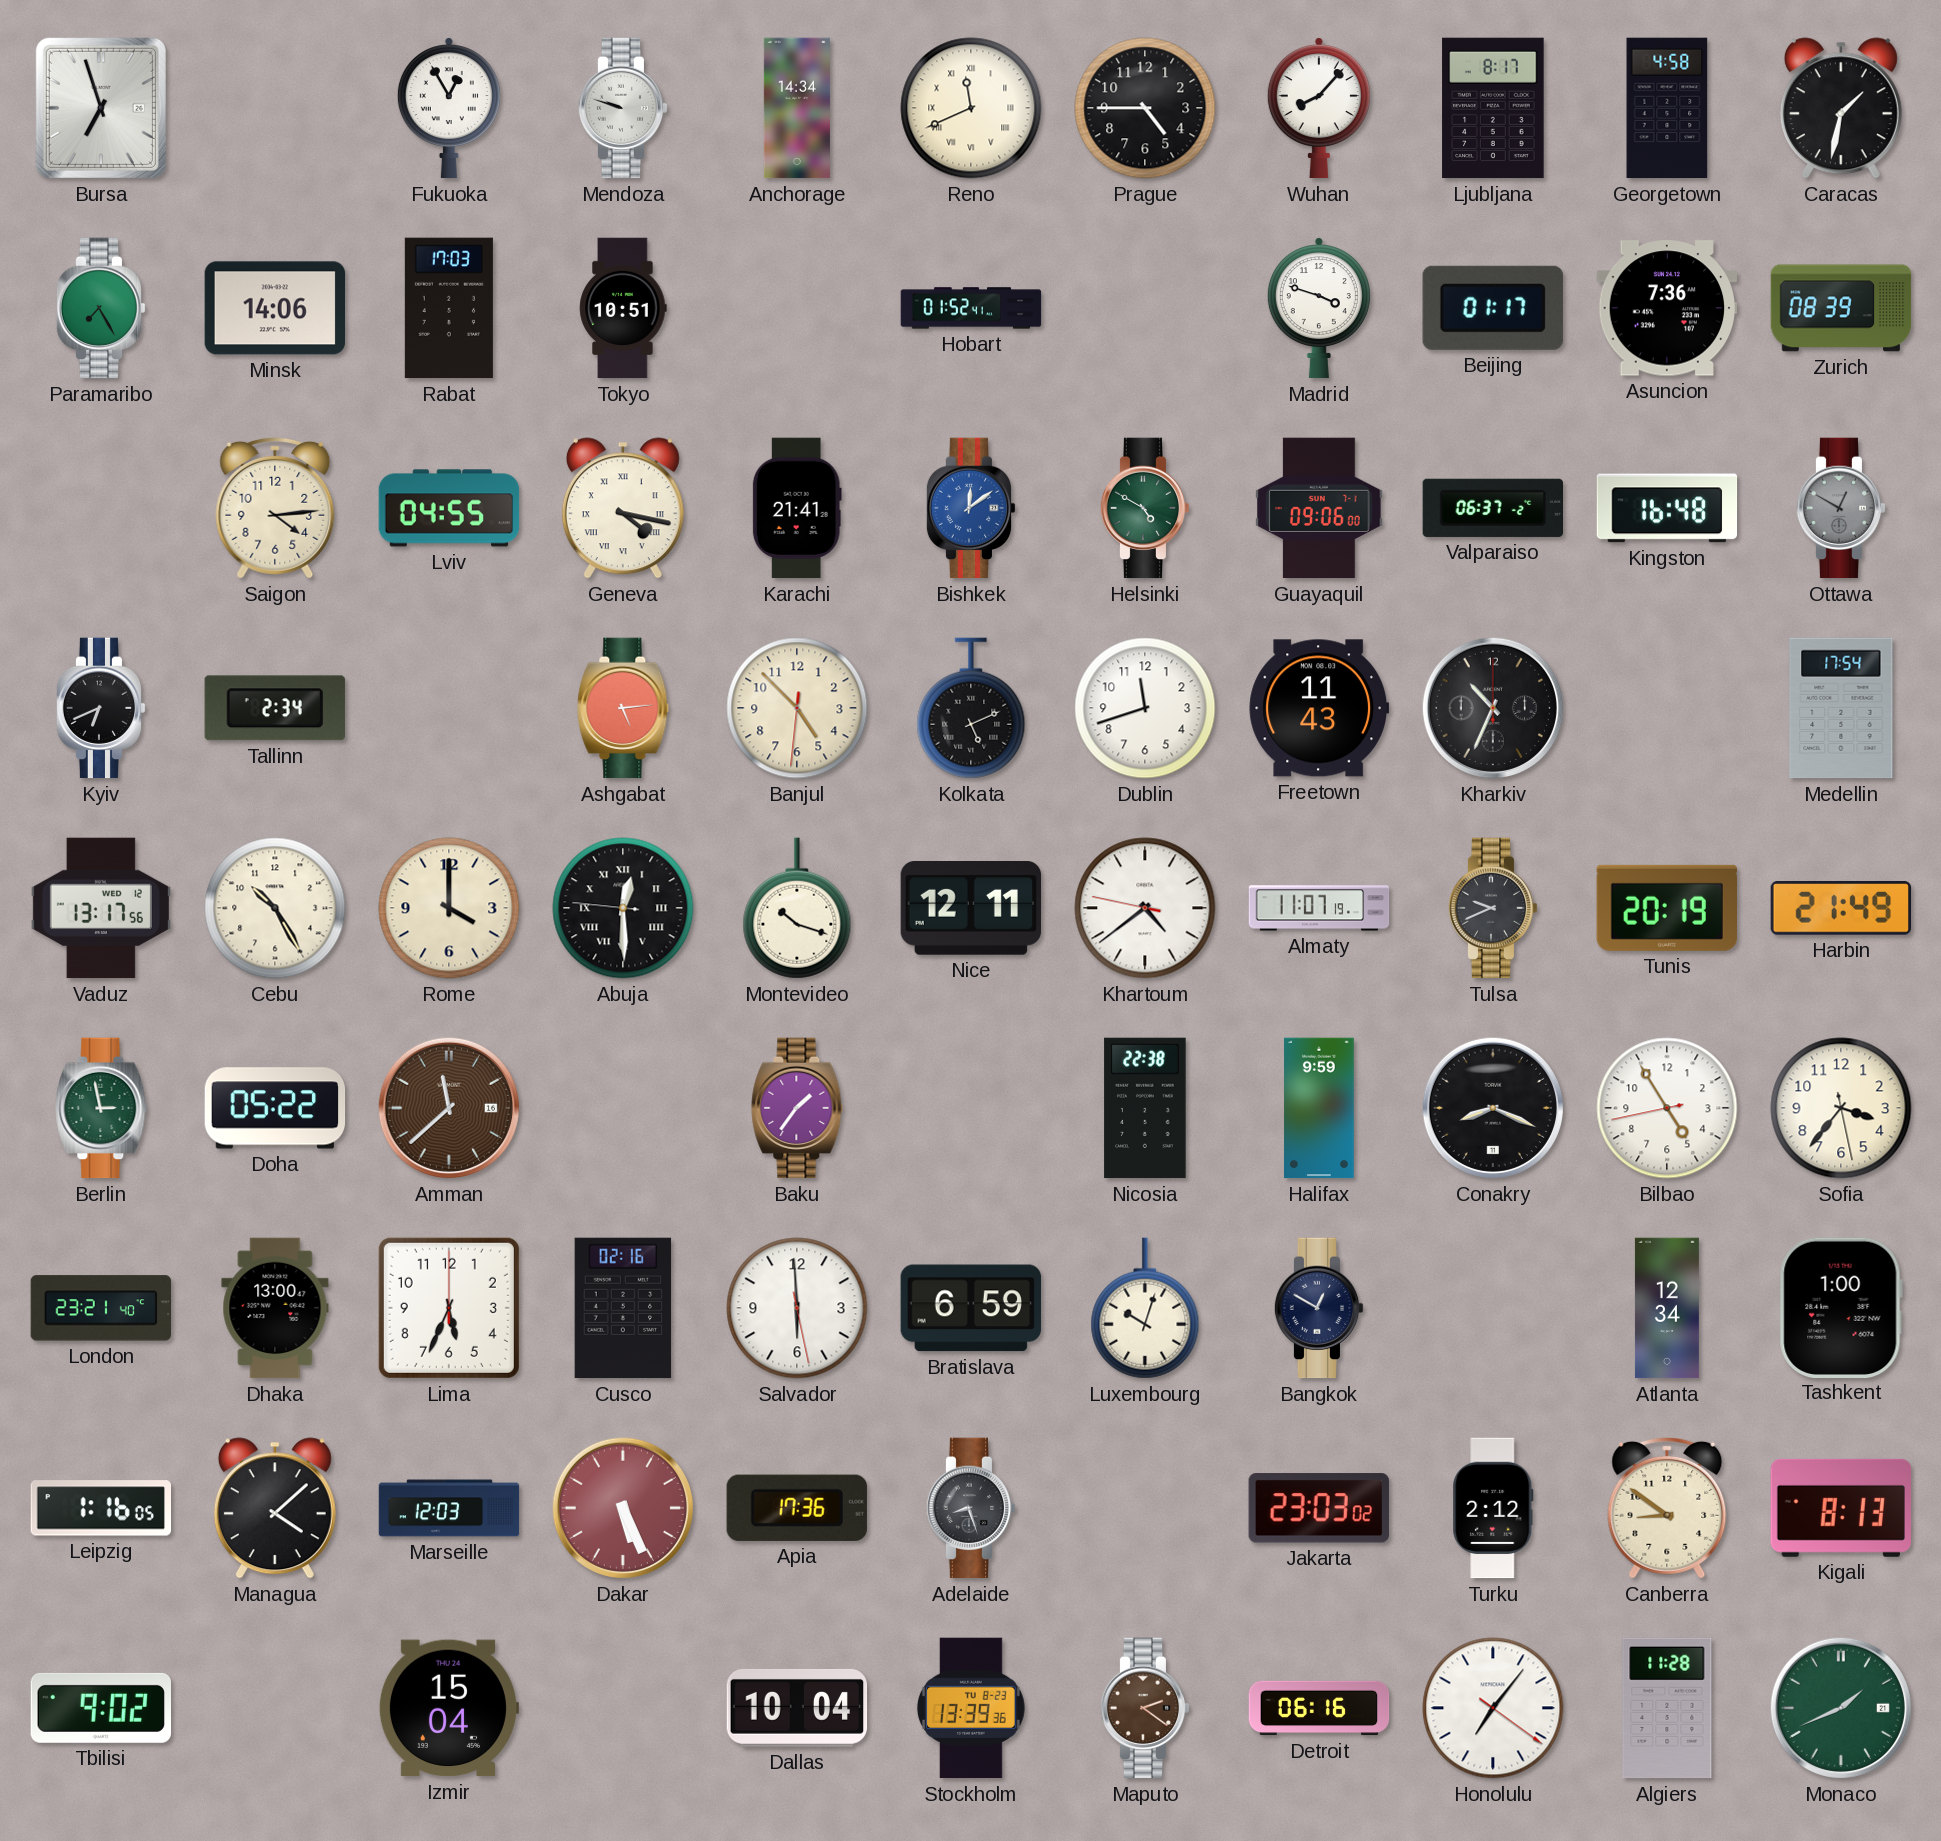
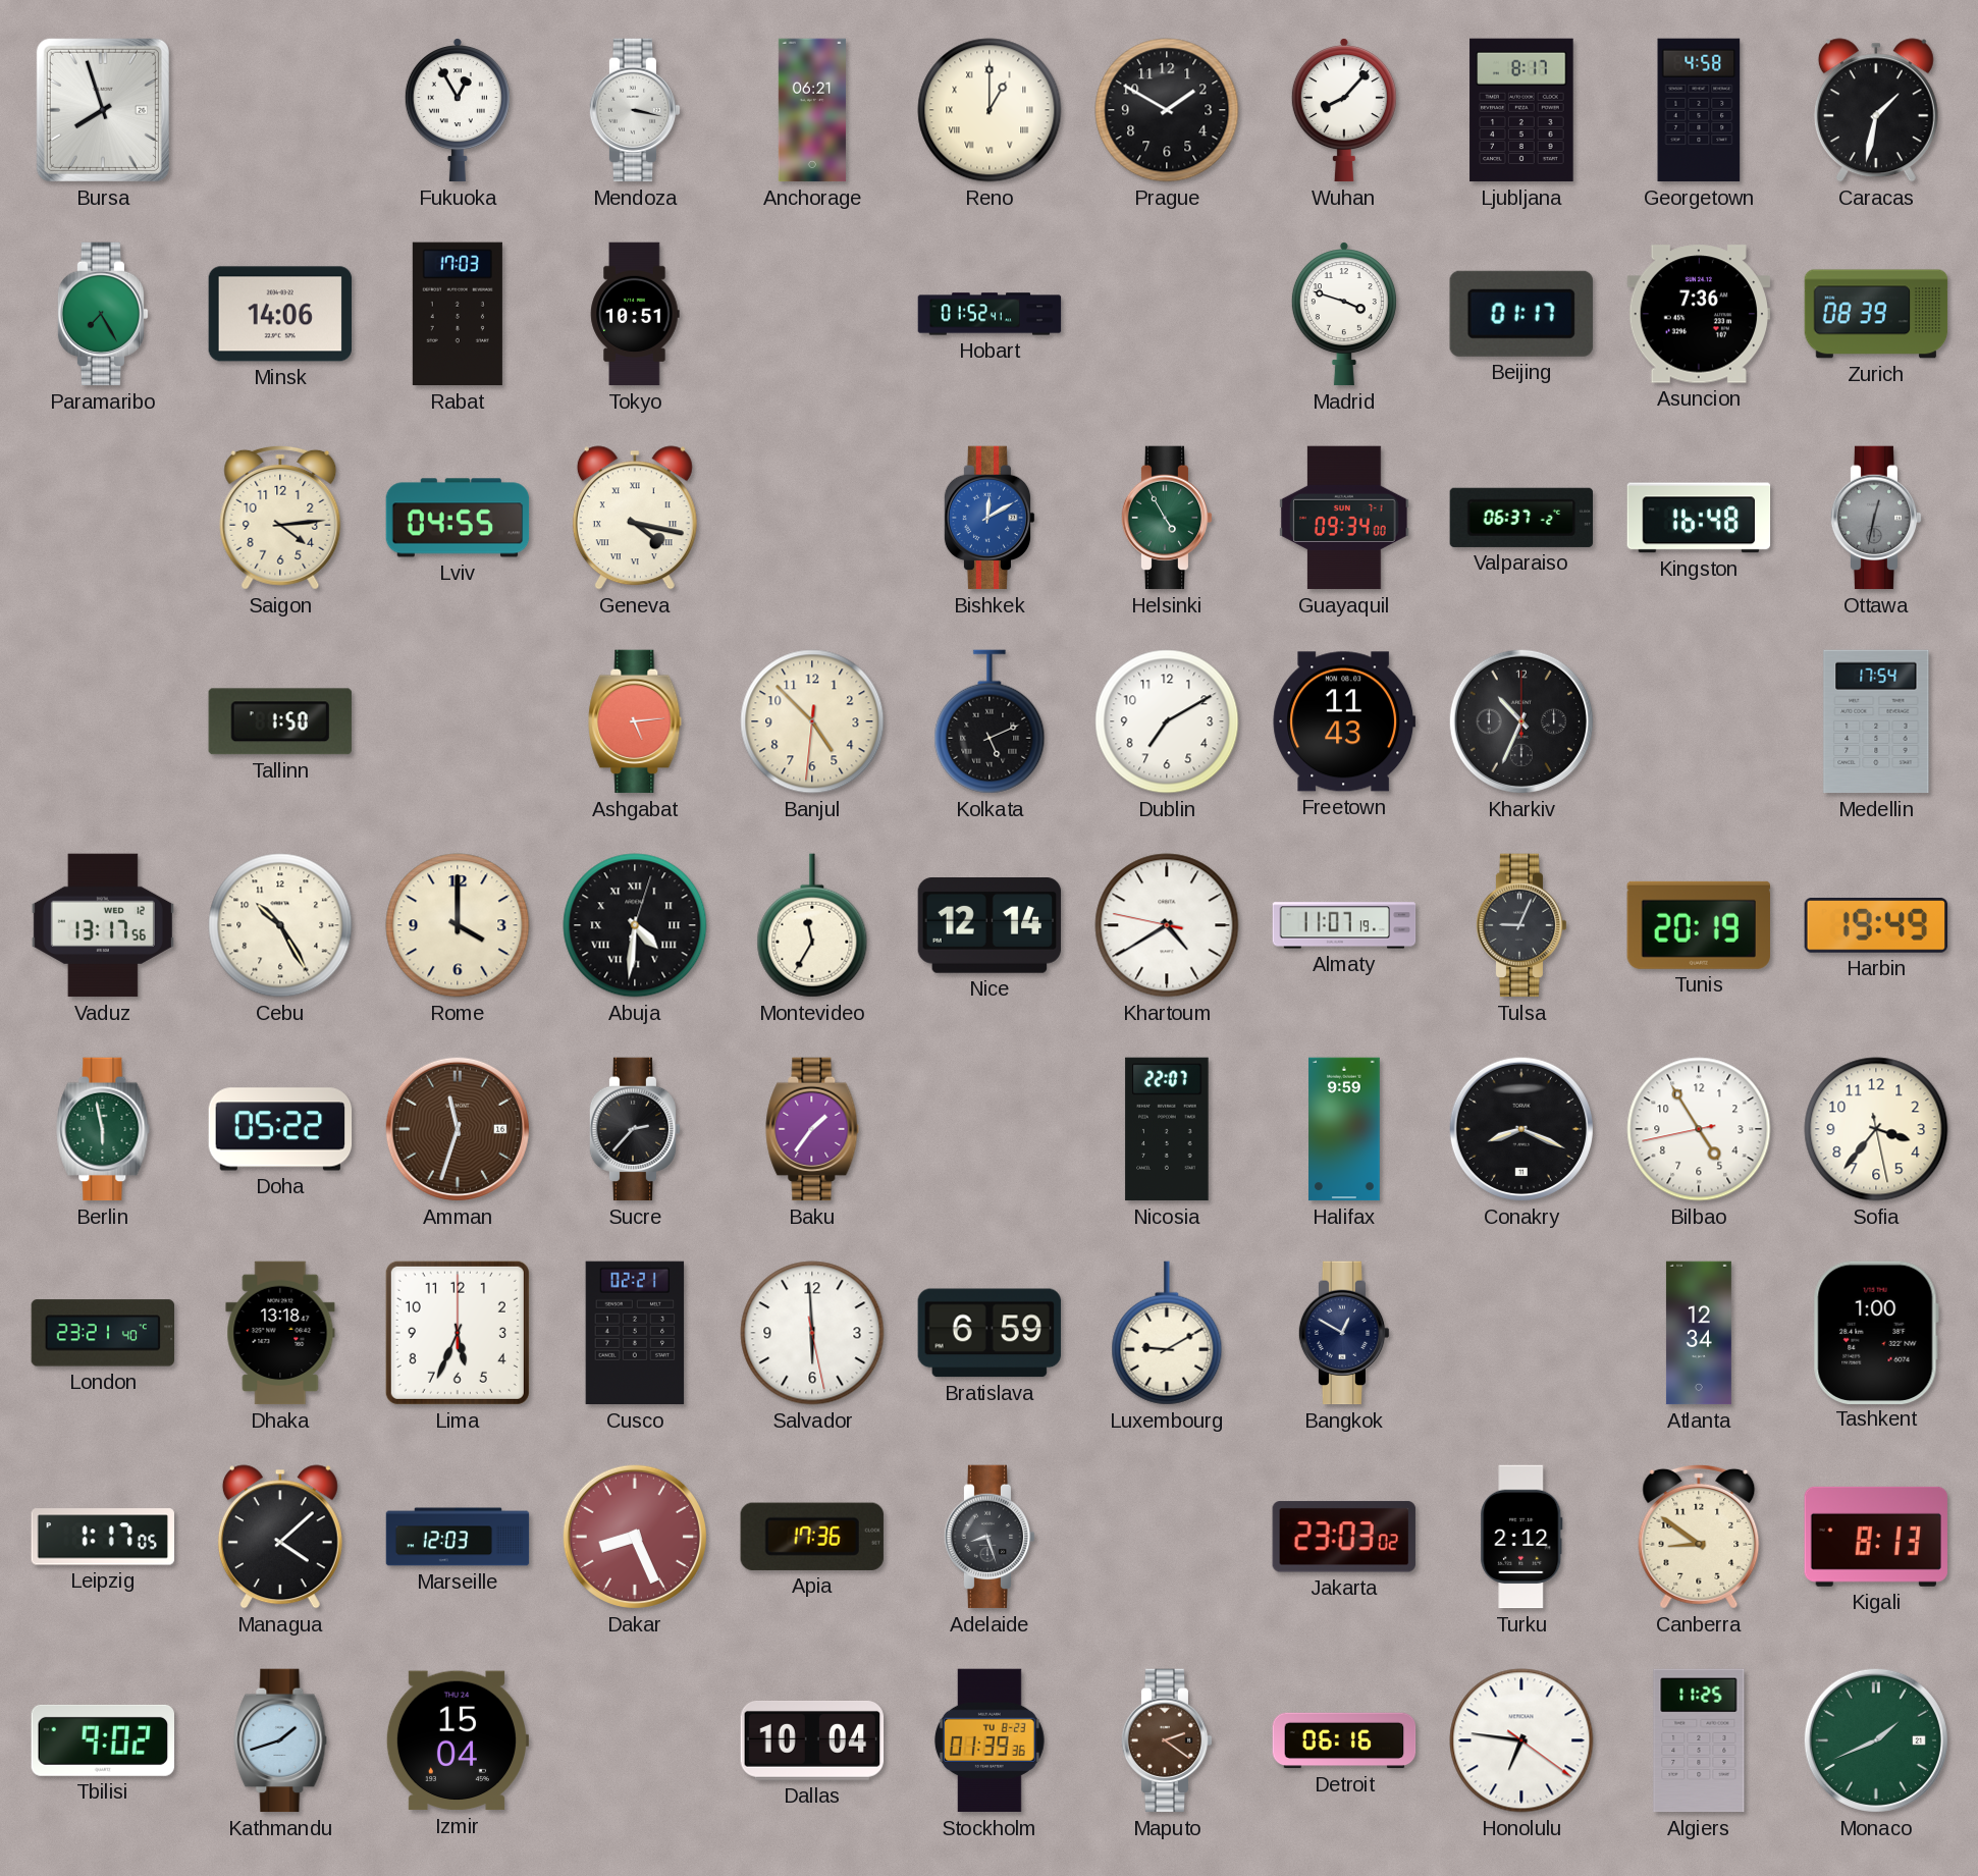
Bursa: 6:57 -> 7:57 (103, 110)
Mendoza: 9:48 -> 3:17 (635, 110)
Anchorage: 14:34 -> 06:21 (812, 110)
Reno: 11:41 -> 1:00 (990, 110)
Prague: 4:45 -> 1:50 (1167, 110)
Karachi: 21:41 -> none (797, 508)
Bishkek: 12:09 -> 12:10 (990, 518)
Helsinki: 4:50 -> 4:55 (1167, 518)
Guayaquil: 09:06 -> 09:34 (1344, 518)
Ottawa: 12:50 -> 12:32 (1876, 518)
Kyiv: 6:41 -> none (101, 708)
Tallinn: 2:34 -> 1:50 (280, 721)
Dublin: 11:42 -> 7:10 (1167, 721)
Abuja: 12:29 -> 4:31 (635, 925)
Montevideo: 10:18 -> 11:35 (812, 925)
Nice: 12:11 -> 12:14 (990, 926)
Khartoum: 4:38 -> 4:39 (1167, 925)
Tulsa: 9:41 -> 9:04 (1521, 925)
Harbin: 21:49 -> 19:49 (1876, 926)
Berlin: 2:58 -> 5:58 (103, 1129)
Amman: 11:38 -> 11:33 (458, 1129)
Sucre: none -> 2:37 (635, 1129)
Nicosia: 22:38 -> 22:07 (1167, 1129)
Dhaka: 13:00 -> 13:18 (280, 1333)
Cusco: 02:16 -> 02:21 (635, 1333)
Luxembourg: 10:03 -> 9:10 (1167, 1333)
Leipzig: 1:16 -> 1:17 (102, 1537)
Dakar: 5:26 -> 8:26 (635, 1537)
Kathmandu: none -> 1:42 (280, 1740)
Stockholm: 13:39 -> 01:39 (990, 1740)
Honolulu: 7:06 -> 6:46 (1521, 1740)
Algiers: 11:28 -> 11:25 (1699, 1740)
